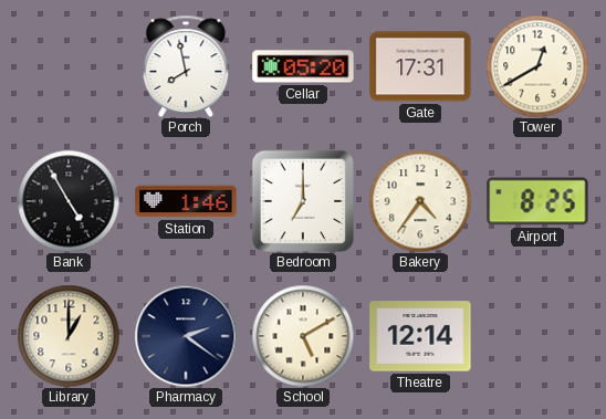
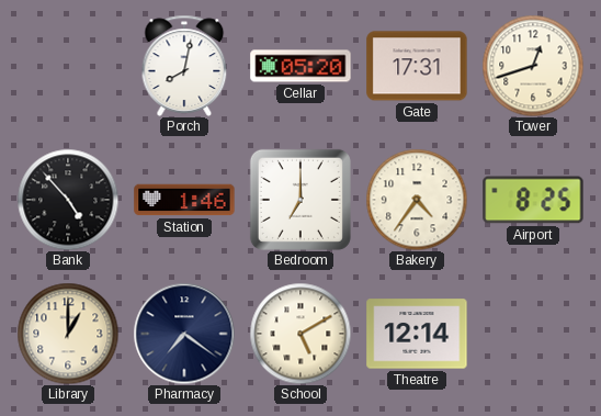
Porch: 7:58 -> 8:02 (184, 66)
Tower: 12:40 -> 12:42 (533, 66)
Bank: 4:55 -> 4:53 (68, 200)
Pharmacy: 2:21 -> 7:21 (184, 334)
